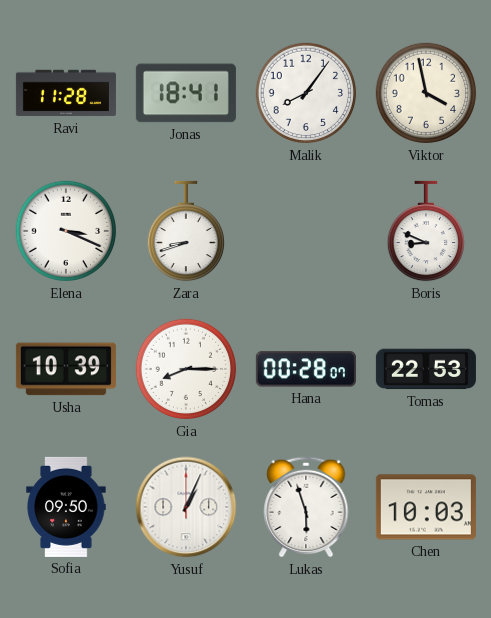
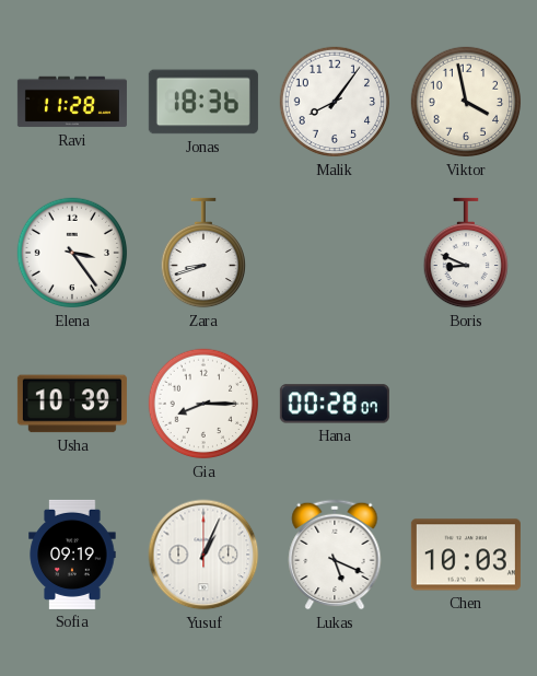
Jonas: 18:41 -> 18:36 (203, 102)
Elena: 3:19 -> 3:24 (72, 253)
Tomas: 22:53 -> none (426, 369)
Sofia: 09:50 -> 09:19 (72, 555)
Lukas: 5:57 -> 5:19 (335, 555)
